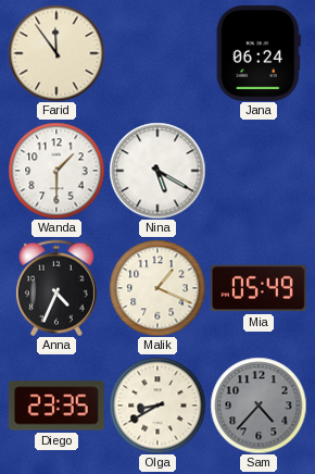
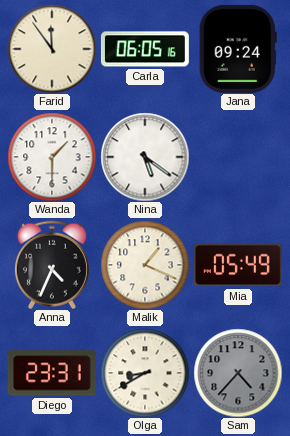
Carla: none -> 06:05 (145, 49)
Jana: 06:24 -> 09:24 (238, 49)
Nina: 5:20 -> 5:21 (145, 157)
Diego: 23:35 -> 23:31 (52, 373)
